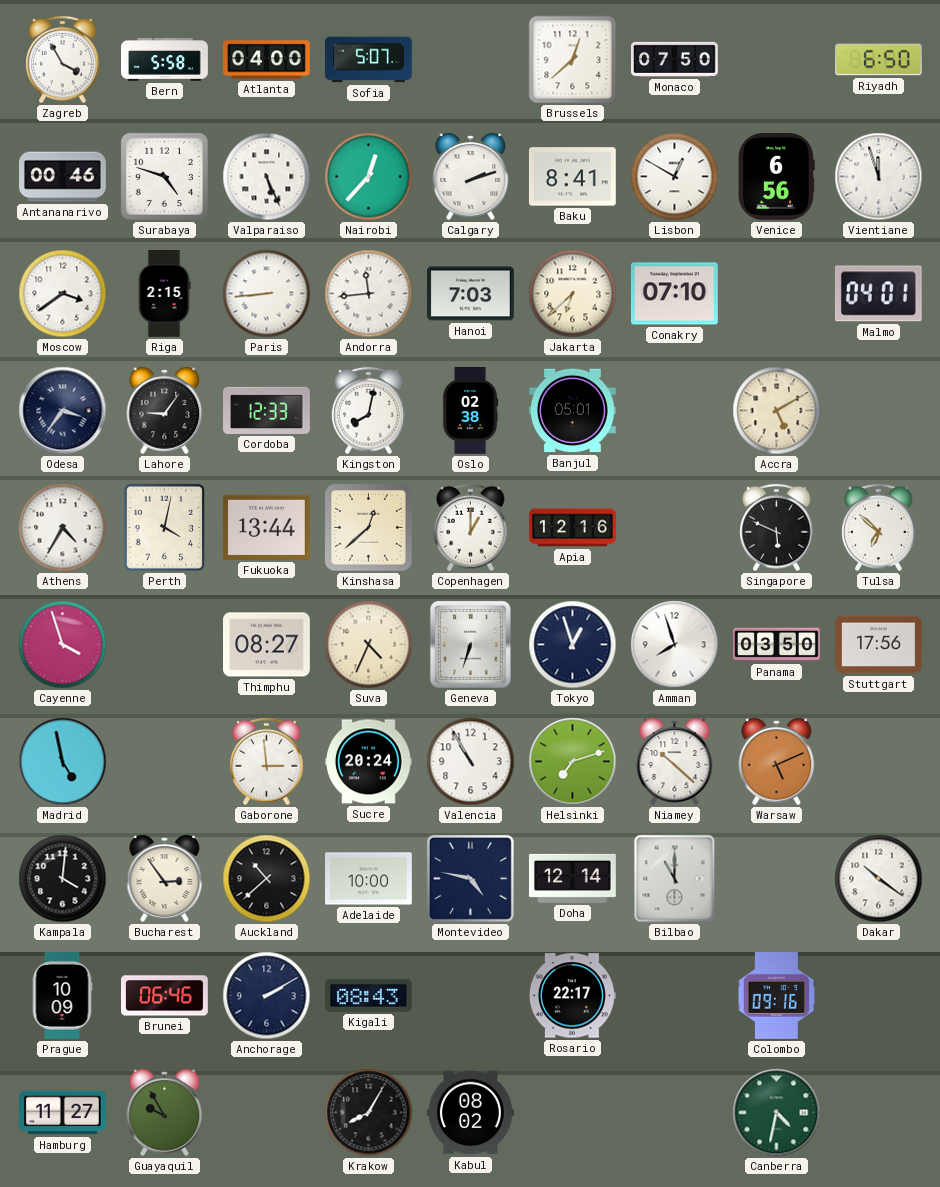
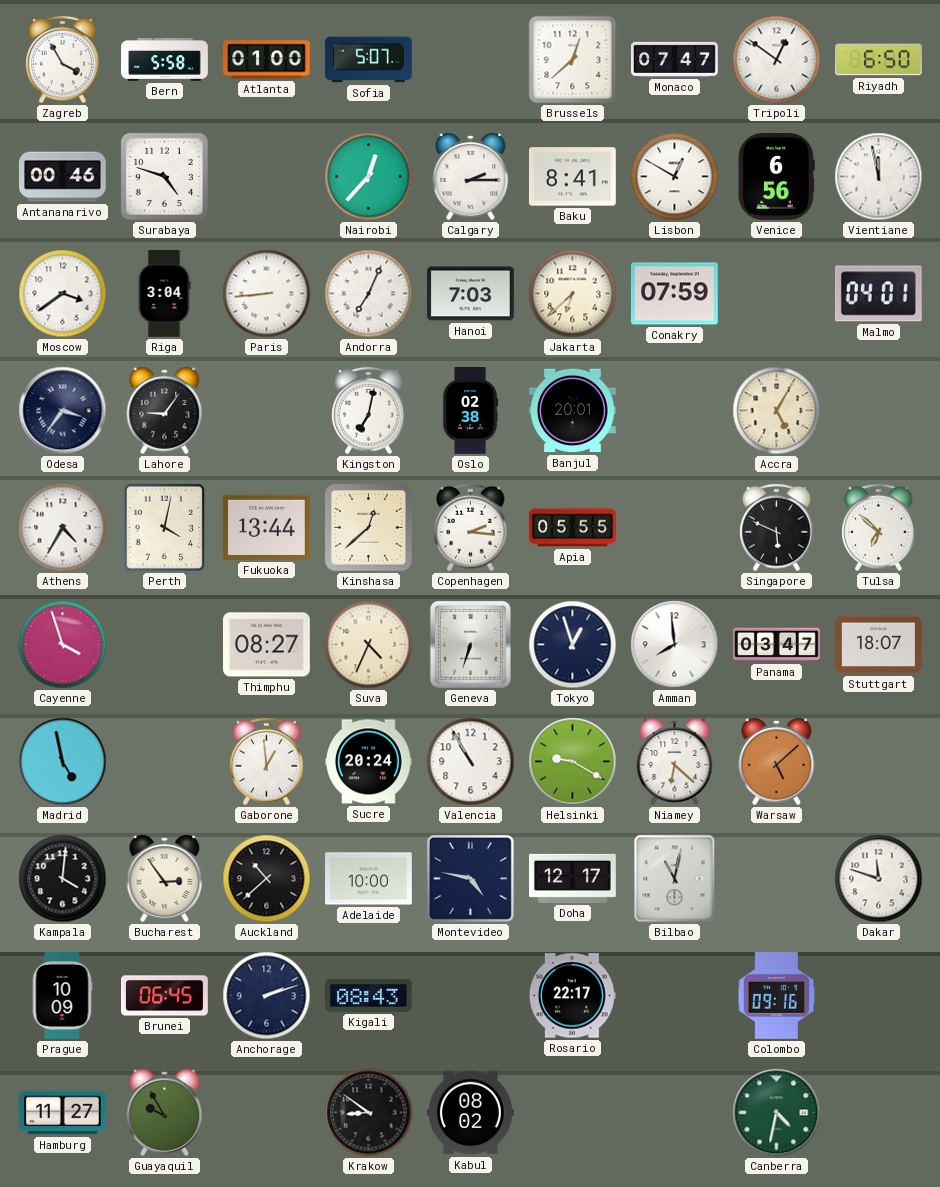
Atlanta: 04:00 -> 01:00 (267, 60)
Monaco: 07:50 -> 07:47 (675, 59)
Tripoli: none -> 12:51 (777, 60)
Valparaiso: 5:26 -> none (267, 177)
Calgary: 2:12 -> 2:15 (471, 176)
Vientiane: 11:57 -> 11:58 (879, 177)
Riga: 2:15 -> 3:04 (164, 294)
Andorra: 11:44 -> 7:04 (369, 294)
Conakry: 07:10 -> 07:59 (675, 294)
Cordoba: 12:33 -> none (267, 410)
Kingston: 8:02 -> 7:02 (369, 411)
Banjul: 05:01 -> 20:01 (573, 411)
Accra: 5:10 -> 5:05 (777, 411)
Copenhagen: 1:00 -> 2:16 (471, 528)
Apia: 12:16 -> 05:55 (573, 528)
Amman: 7:57 -> 7:59 (675, 645)
Panama: 03:50 -> 03:47 (777, 645)
Stuttgart: 17:56 -> 18:07 (879, 645)
Gaborone: 2:59 -> 12:59 (267, 762)
Helsinki: 7:12 -> 9:20 (573, 762)
Niamey: 10:22 -> 6:22 (675, 761)
Warsaw: 5:11 -> 5:08 (777, 761)
Doha: 12:14 -> 12:17 (573, 878)
Bilbao: 11:00 -> 11:02 (675, 879)
Dakar: 10:21 -> 11:48 (879, 879)
Brunei: 06:46 -> 06:45 (165, 996)
Anchorage: 2:10 -> 2:12 (267, 996)
Krakow: 8:05 -> 8:51 (369, 1113)
